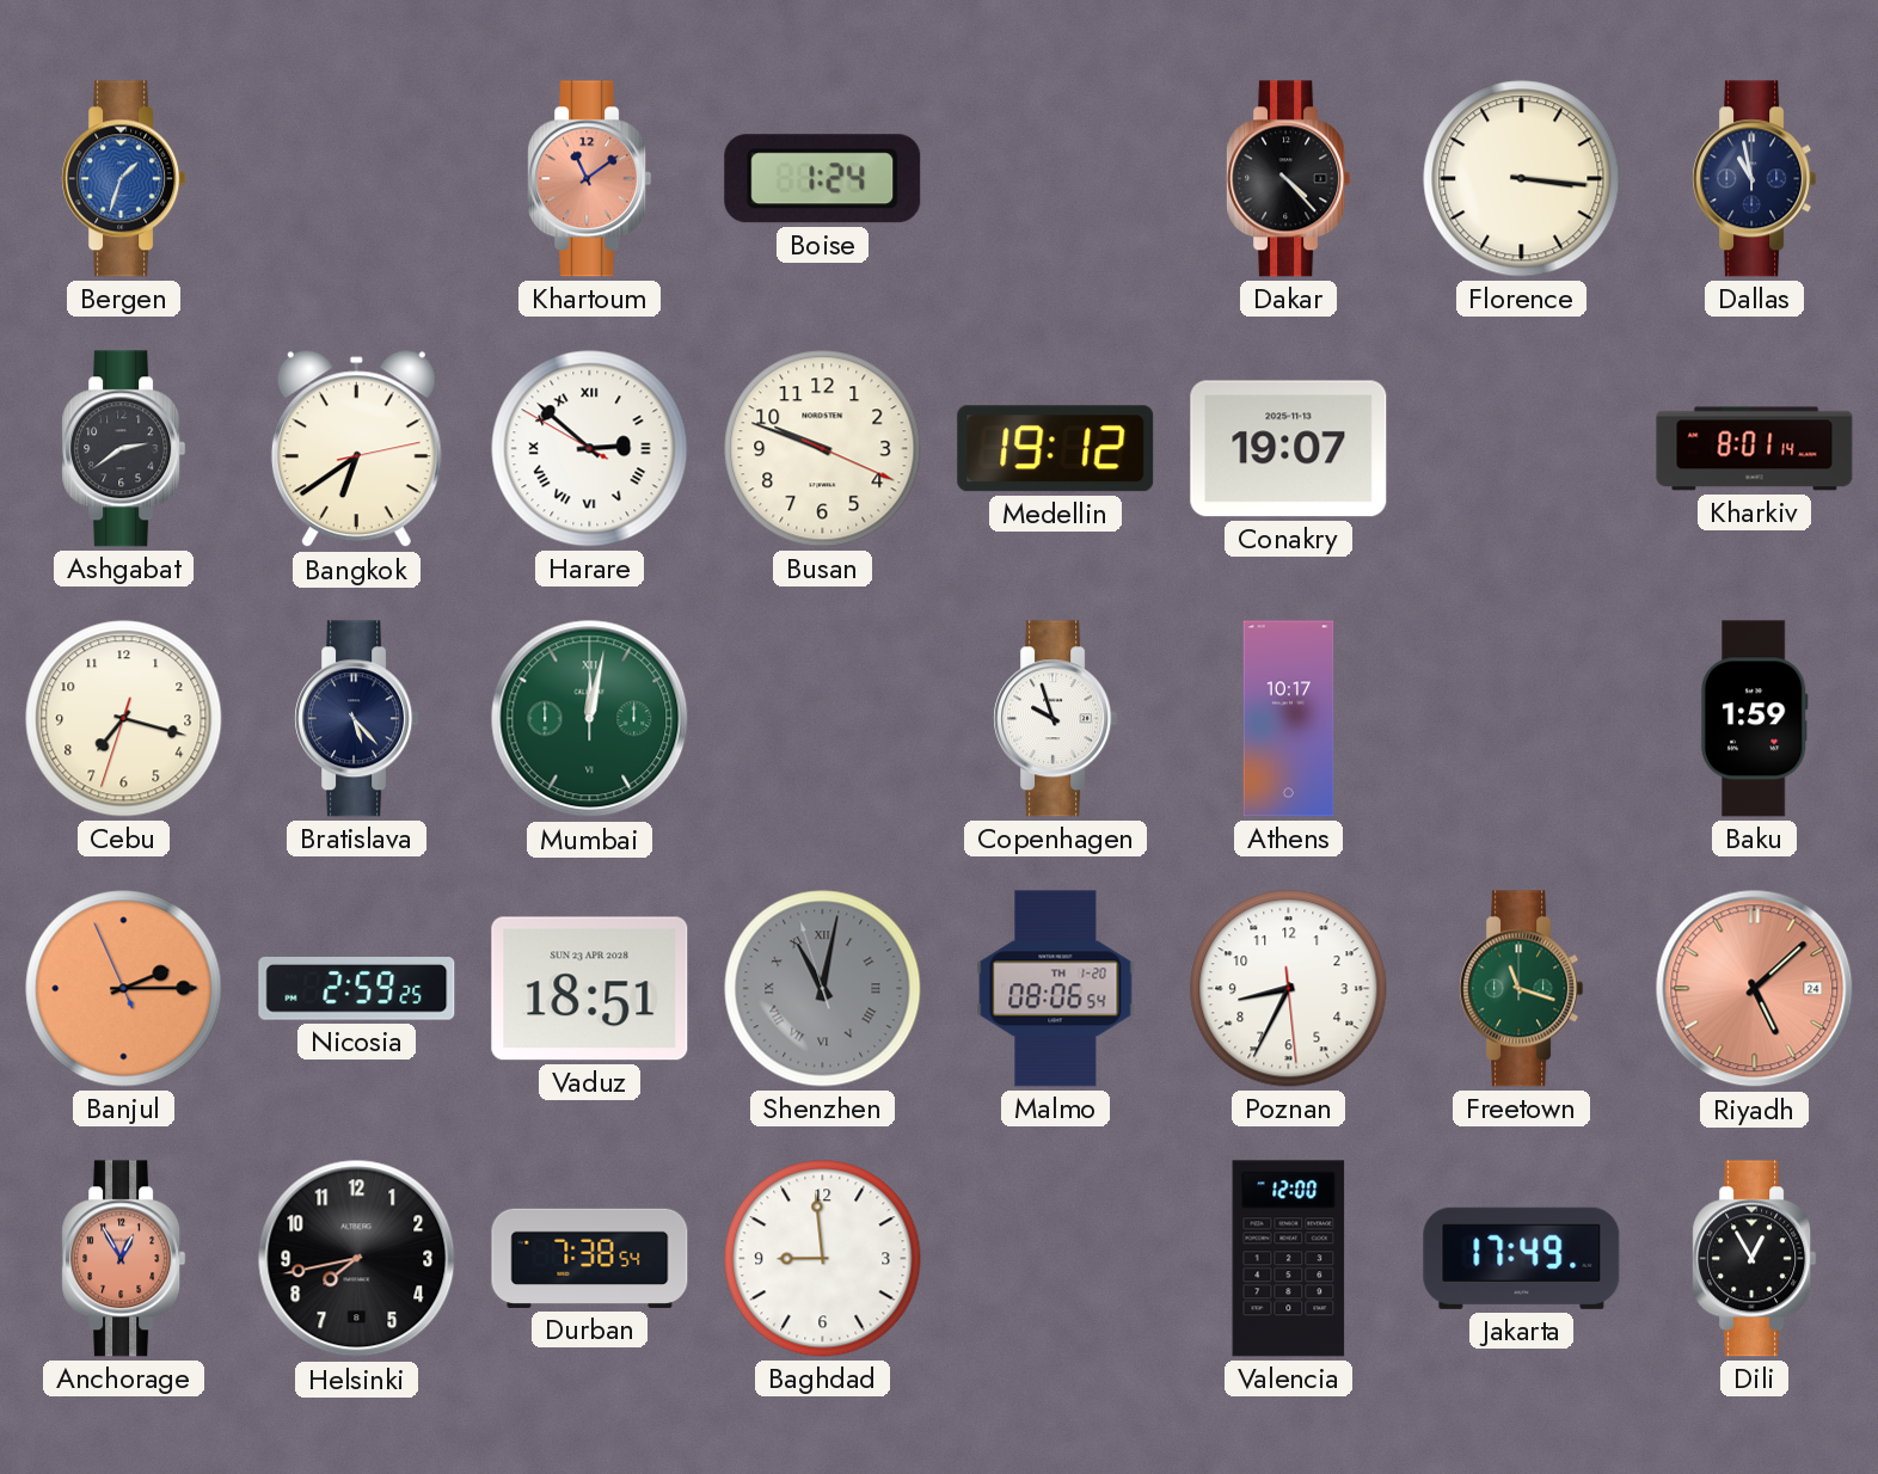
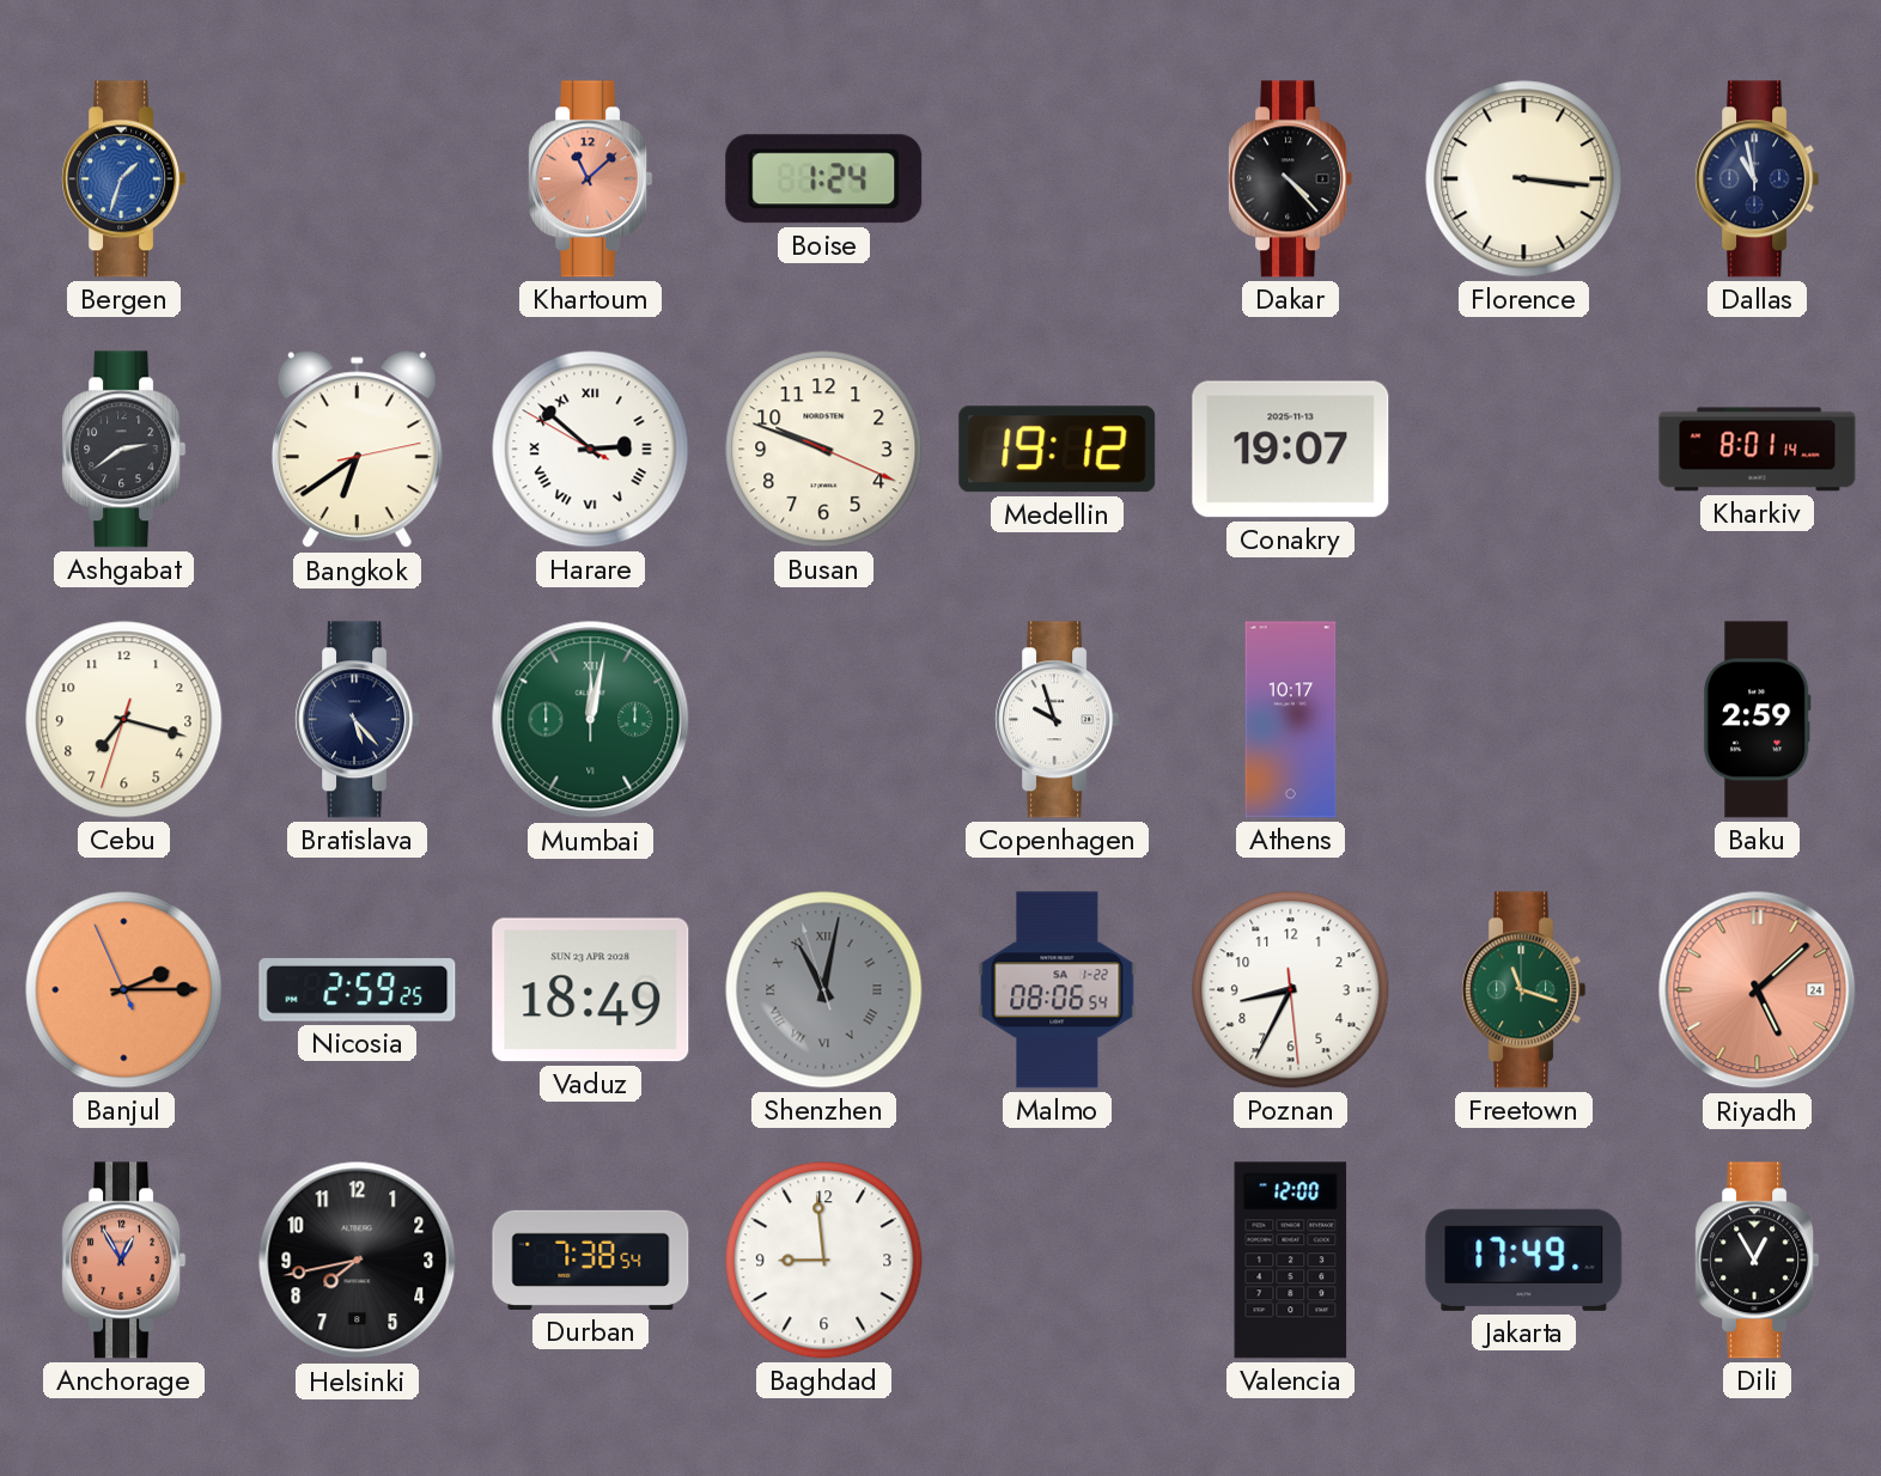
Khartoum: 11:09 -> 11:08 (591, 179)
Baku: 1:59 -> 2:59 (1757, 720)
Vaduz: 18:51 -> 18:49 (591, 990)
Malmo date: TH 1-20 -> SA 1-22 (1058, 990)
